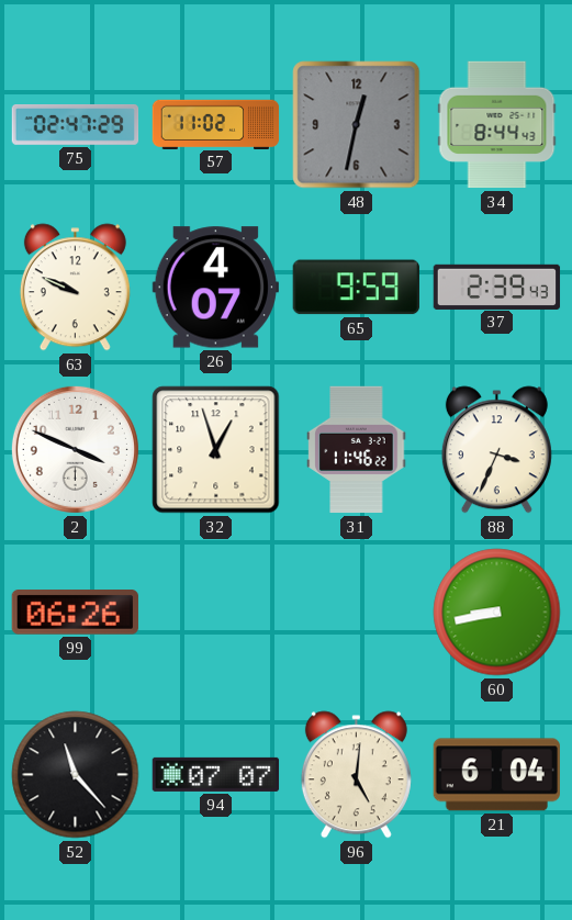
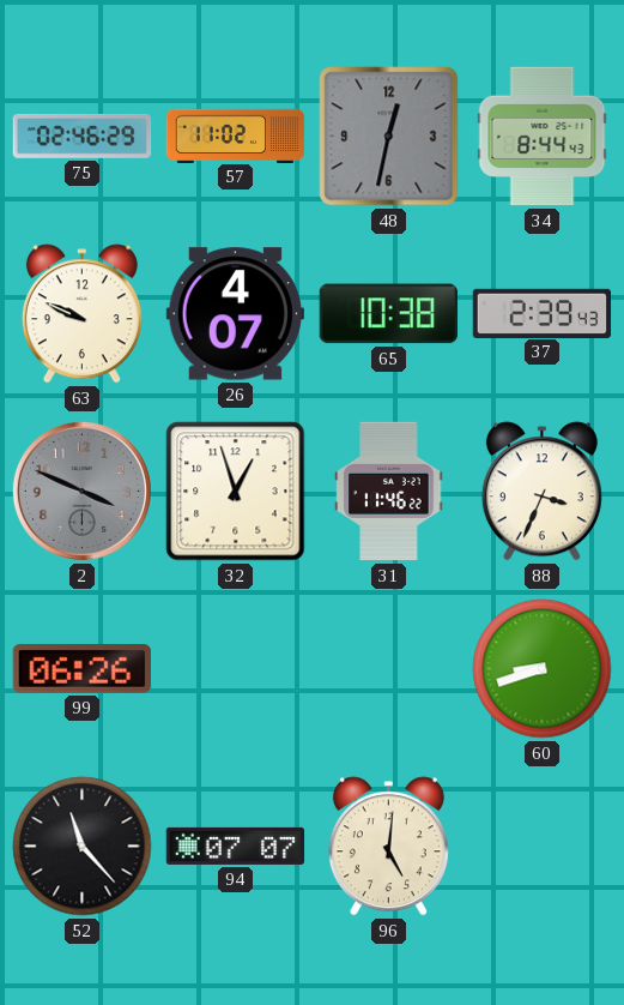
75: 02:47 -> 02:46 (83, 137)
65: 9:59 -> 10:38 (388, 314)
2 dial: white -> grey (81, 491)
60: 8:43 -> 8:42 (543, 669)
21: 6:04 -> none (496, 775)
